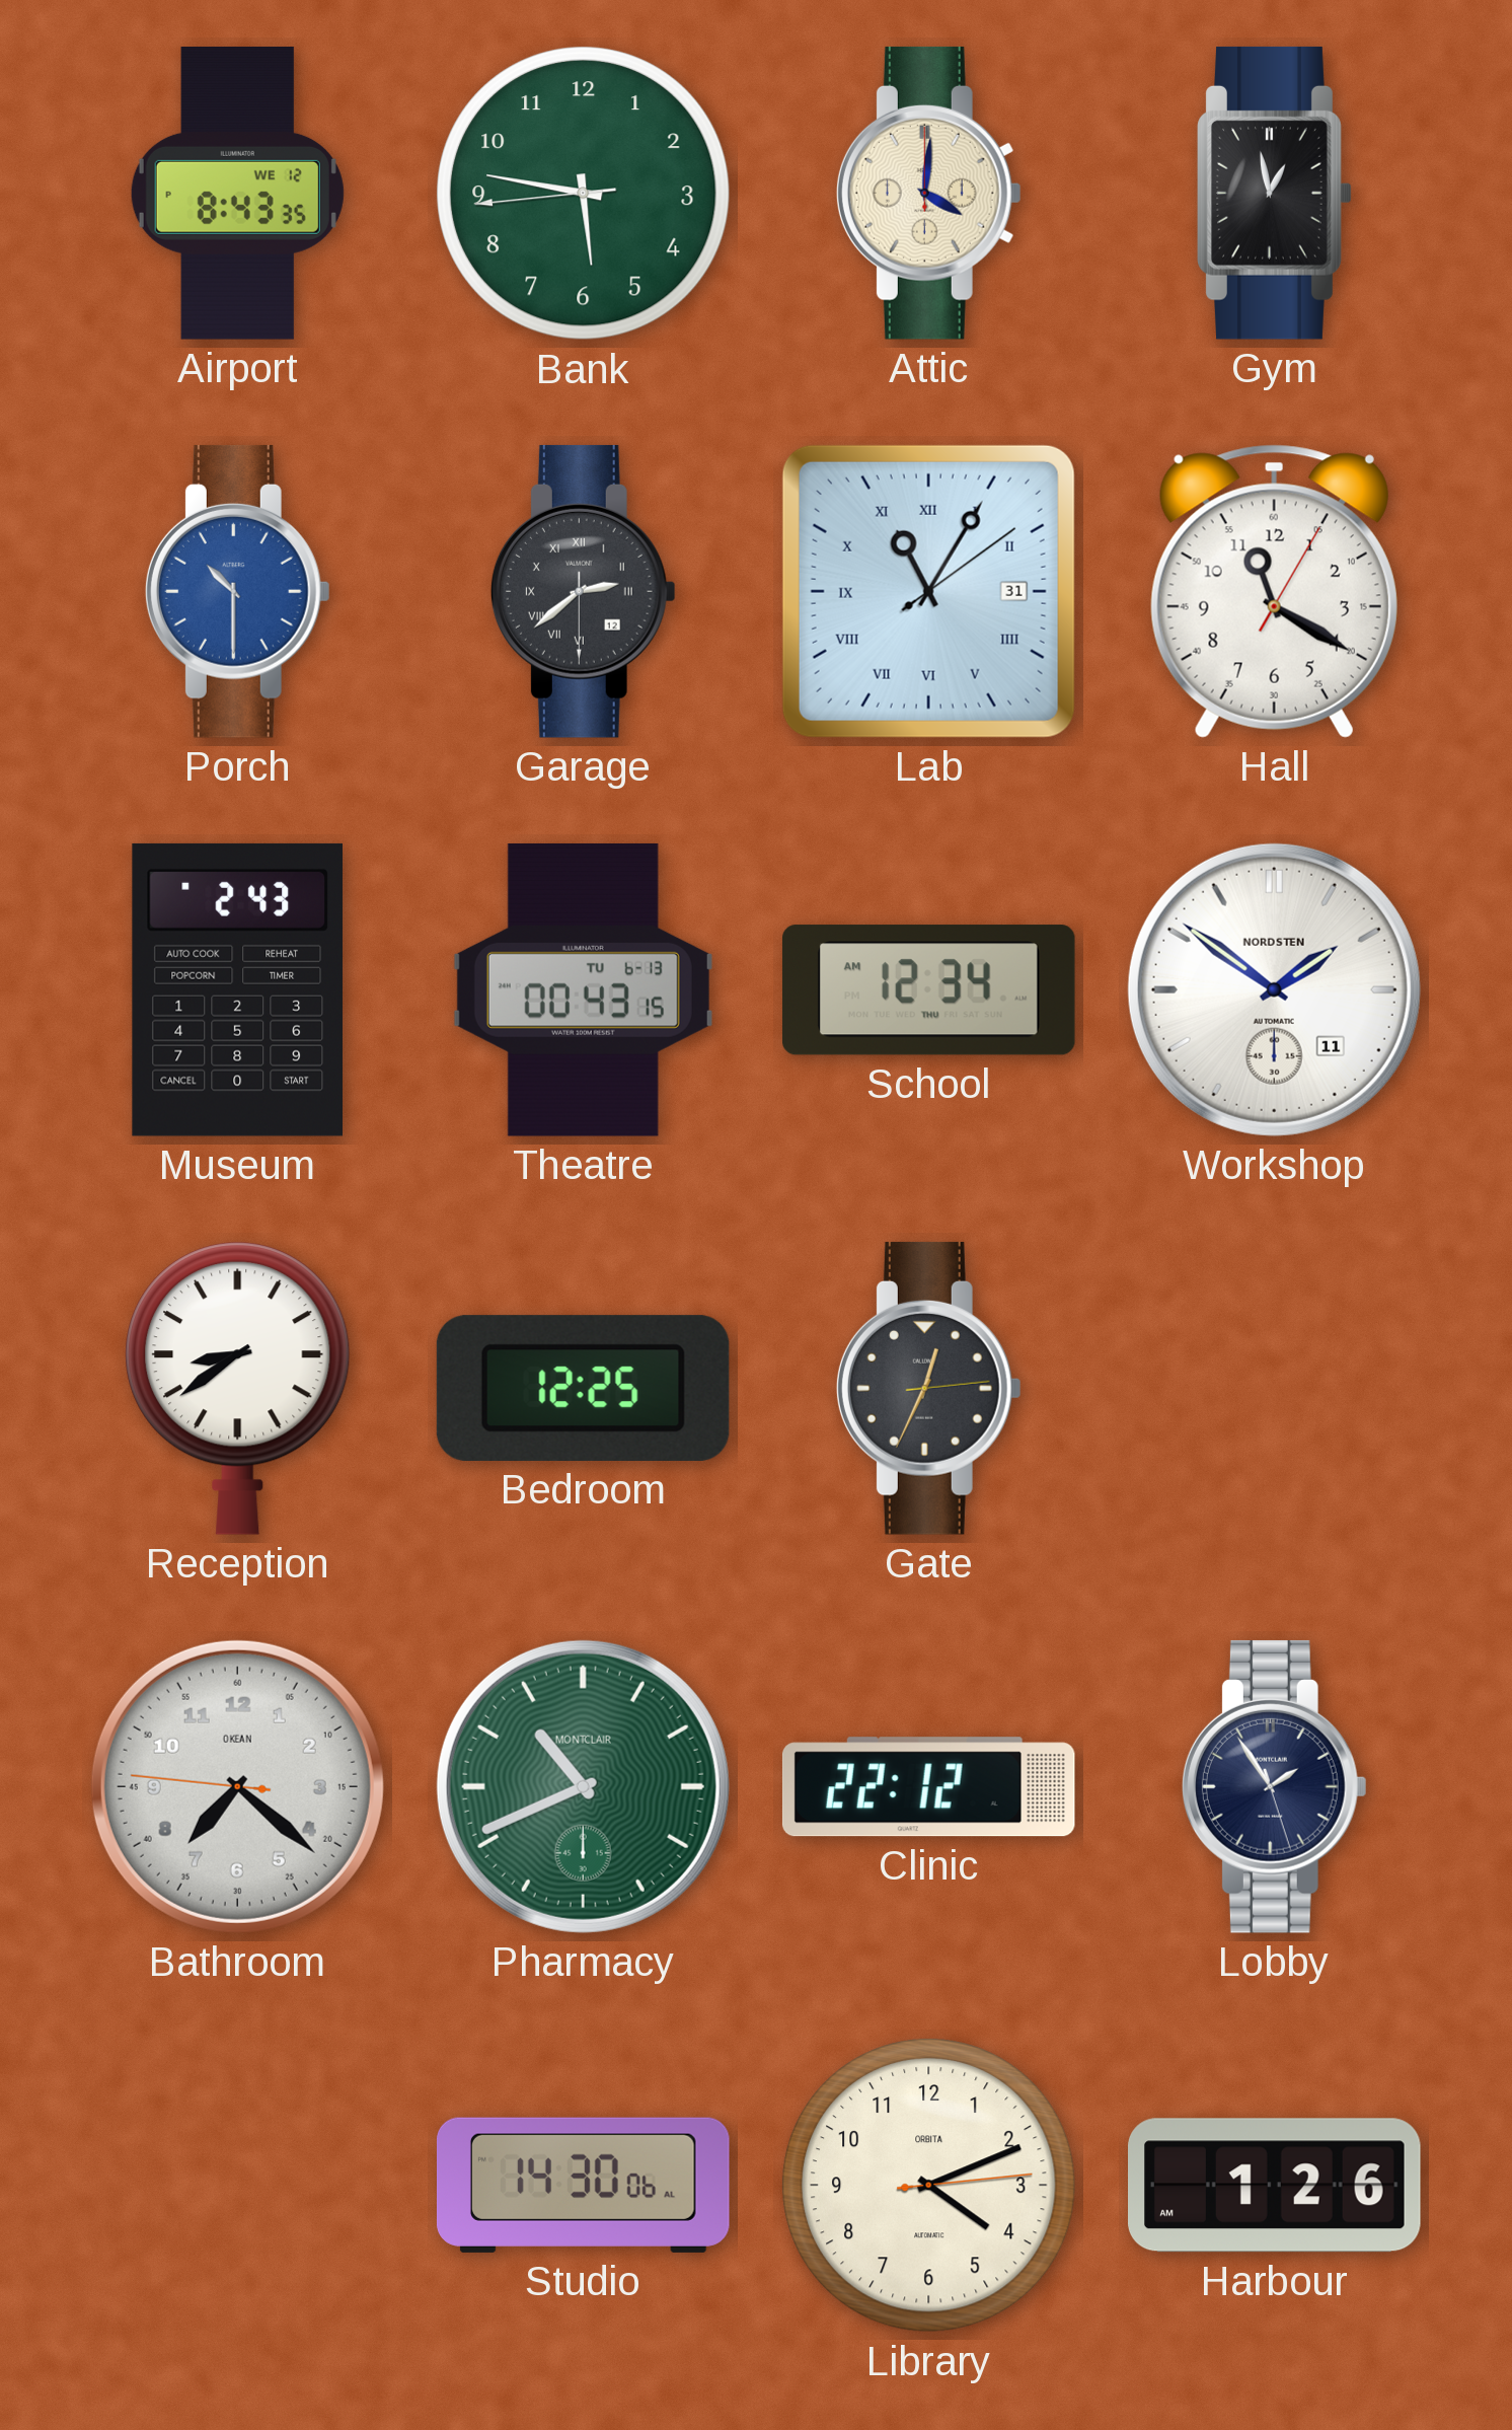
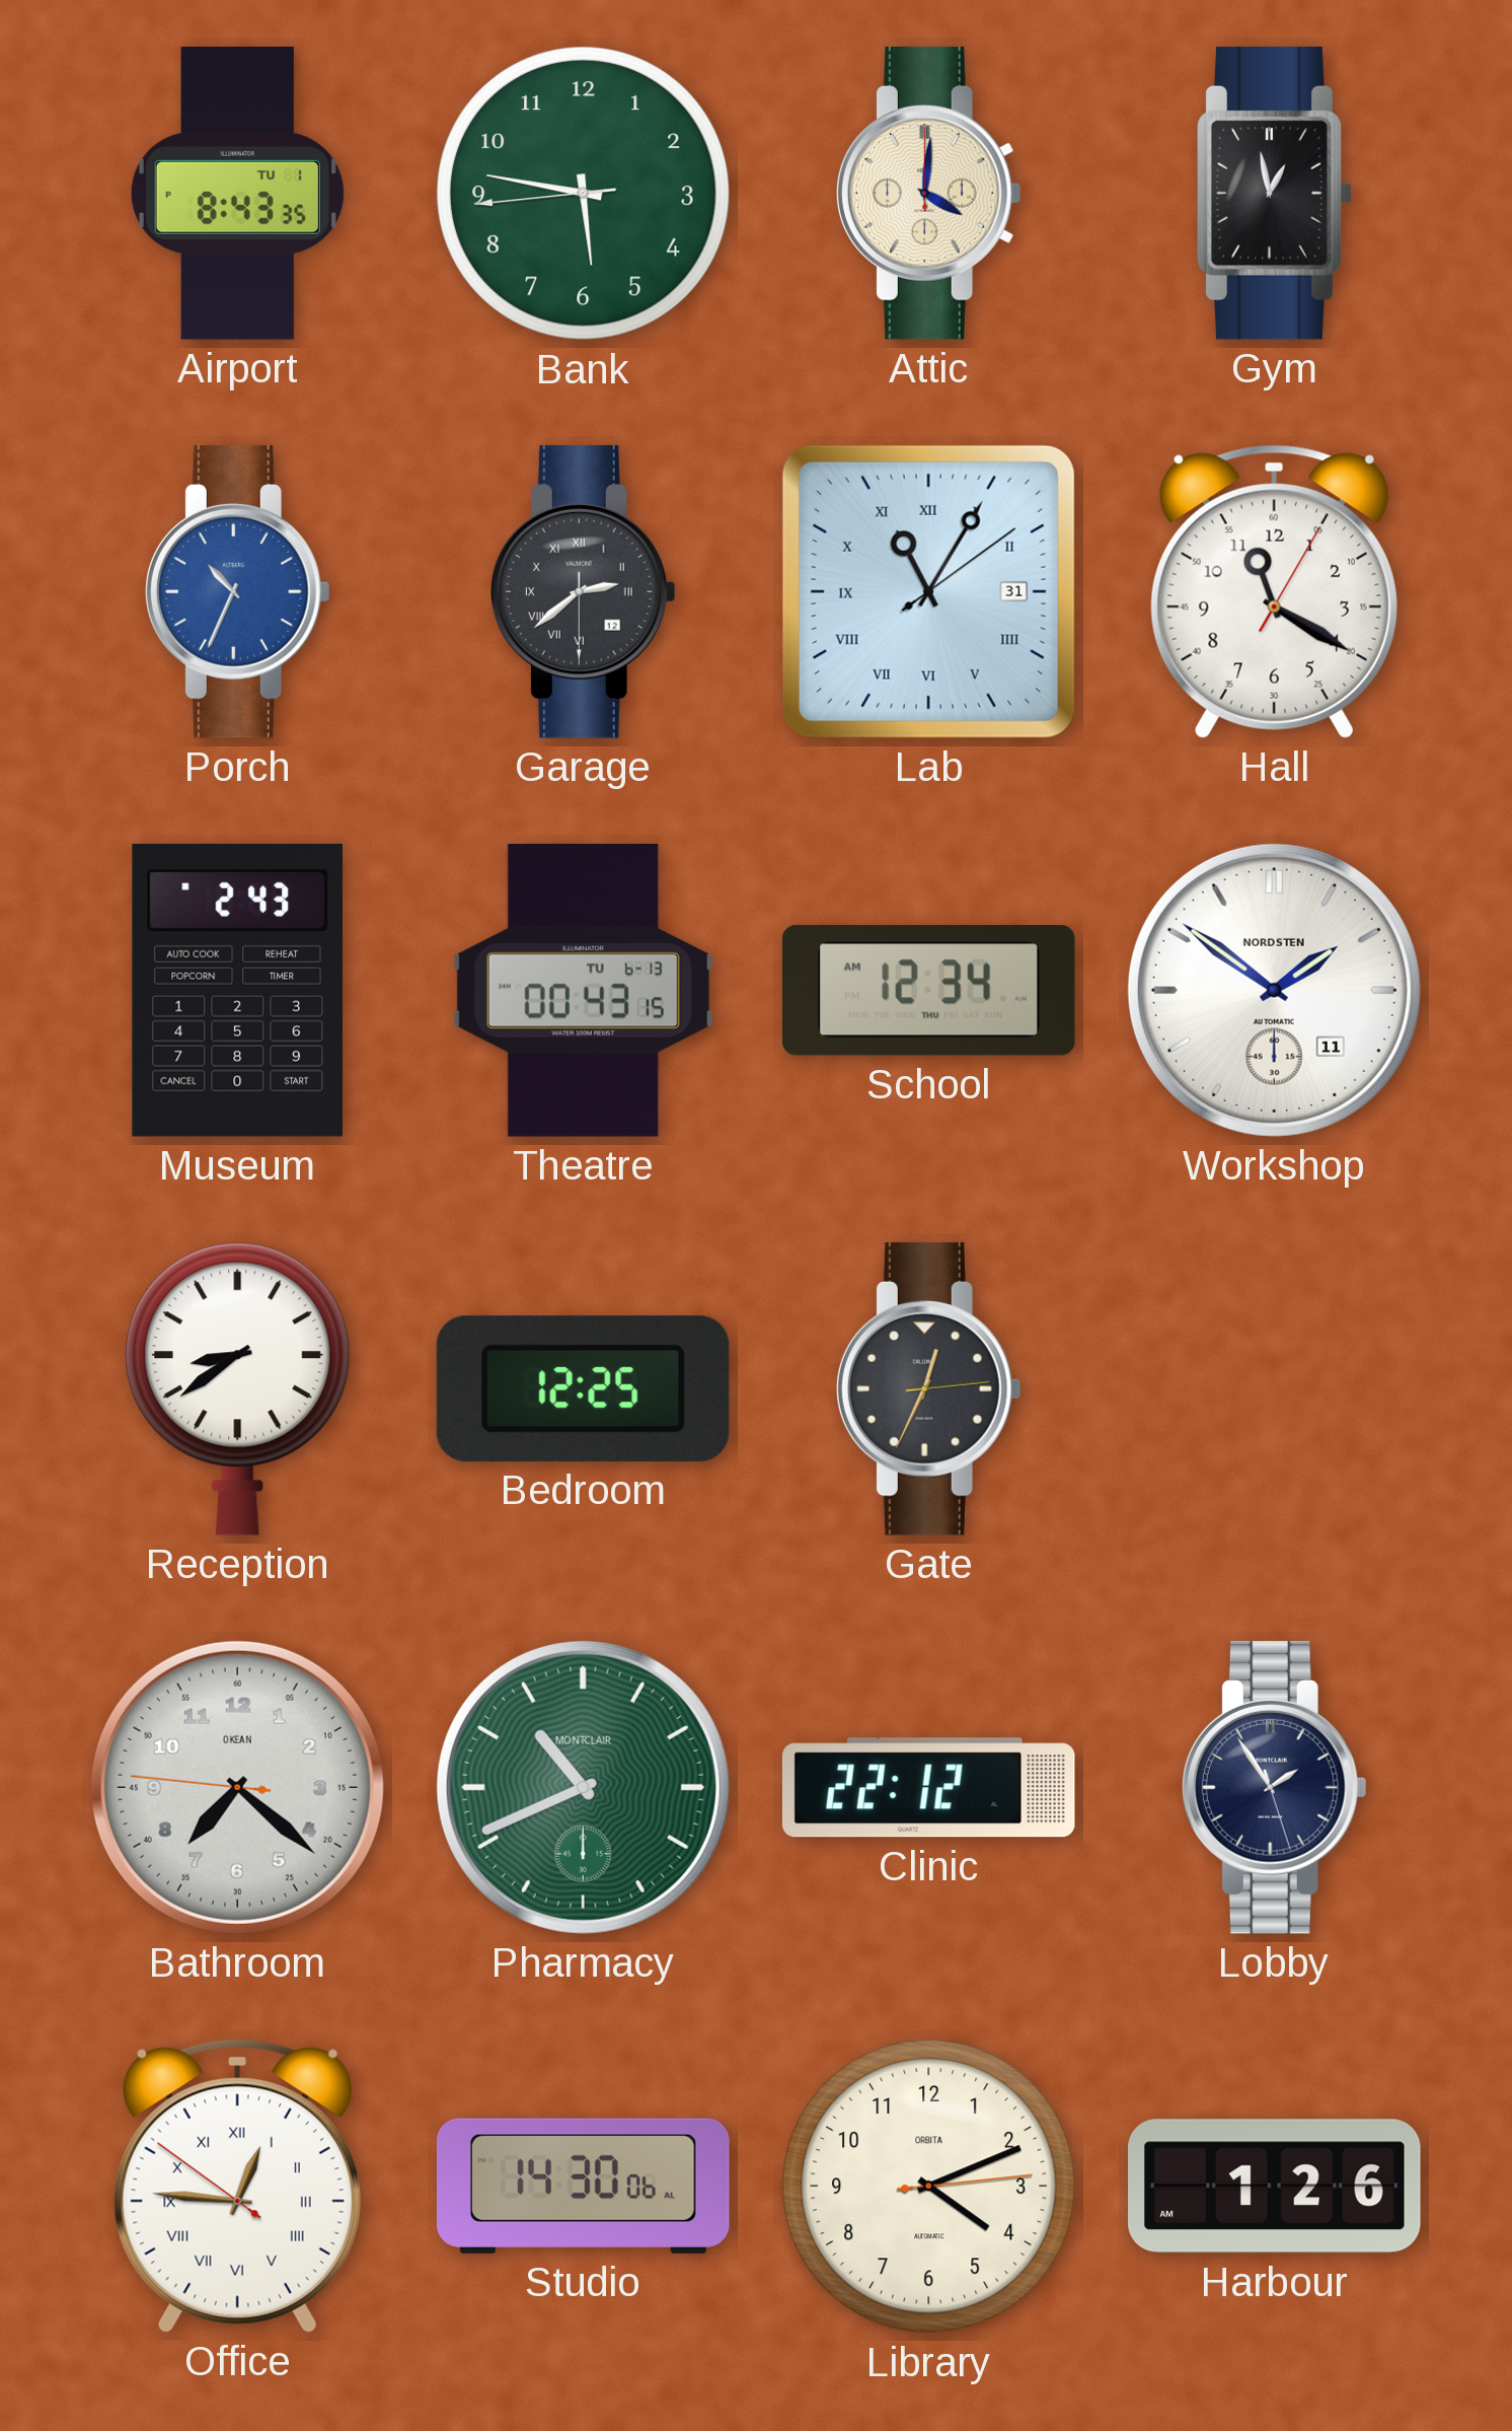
Airport date: WE 12 -> TU 1 (237, 194)
Porch: 10:30 -> 10:34 (237, 591)
Office: none -> 12:45 (237, 2186)
